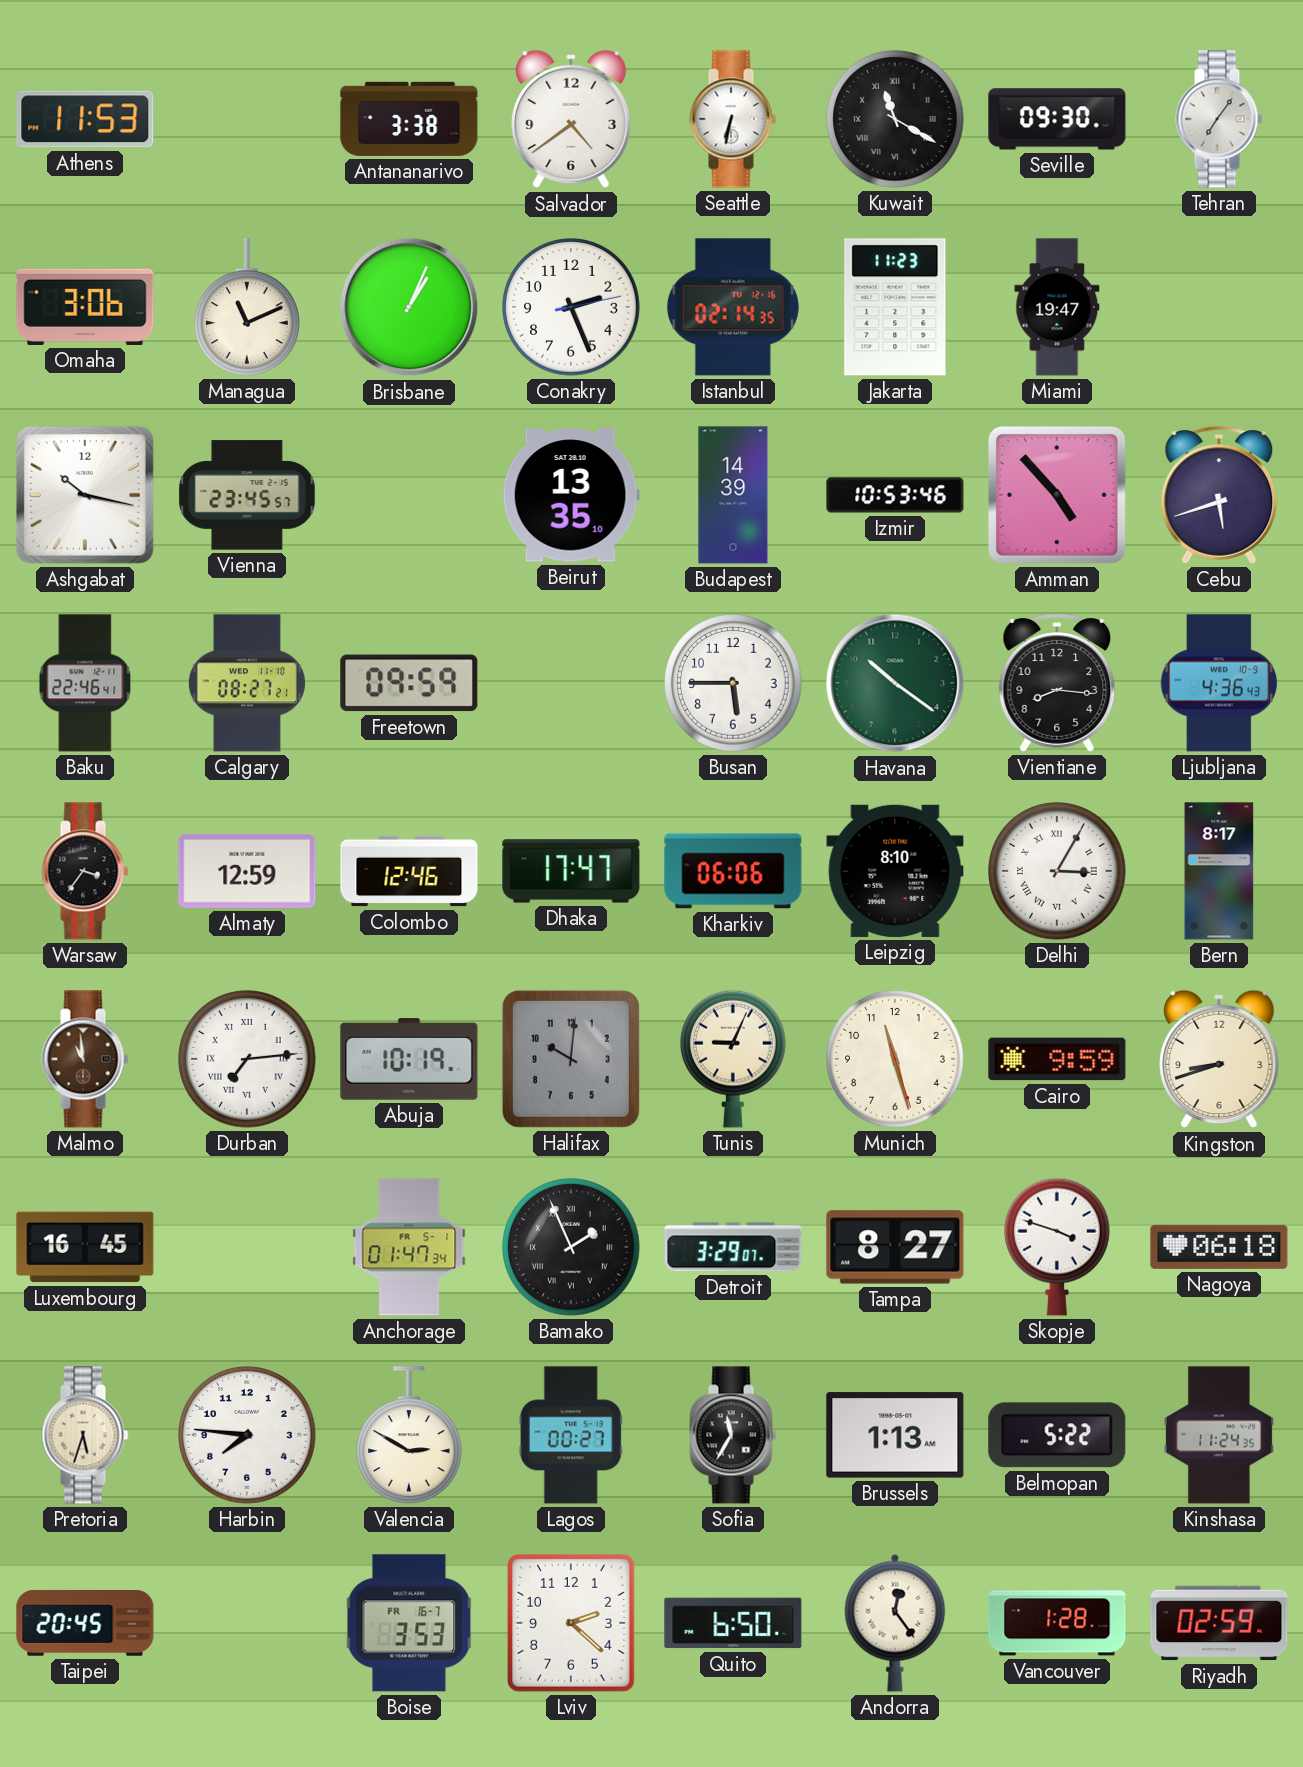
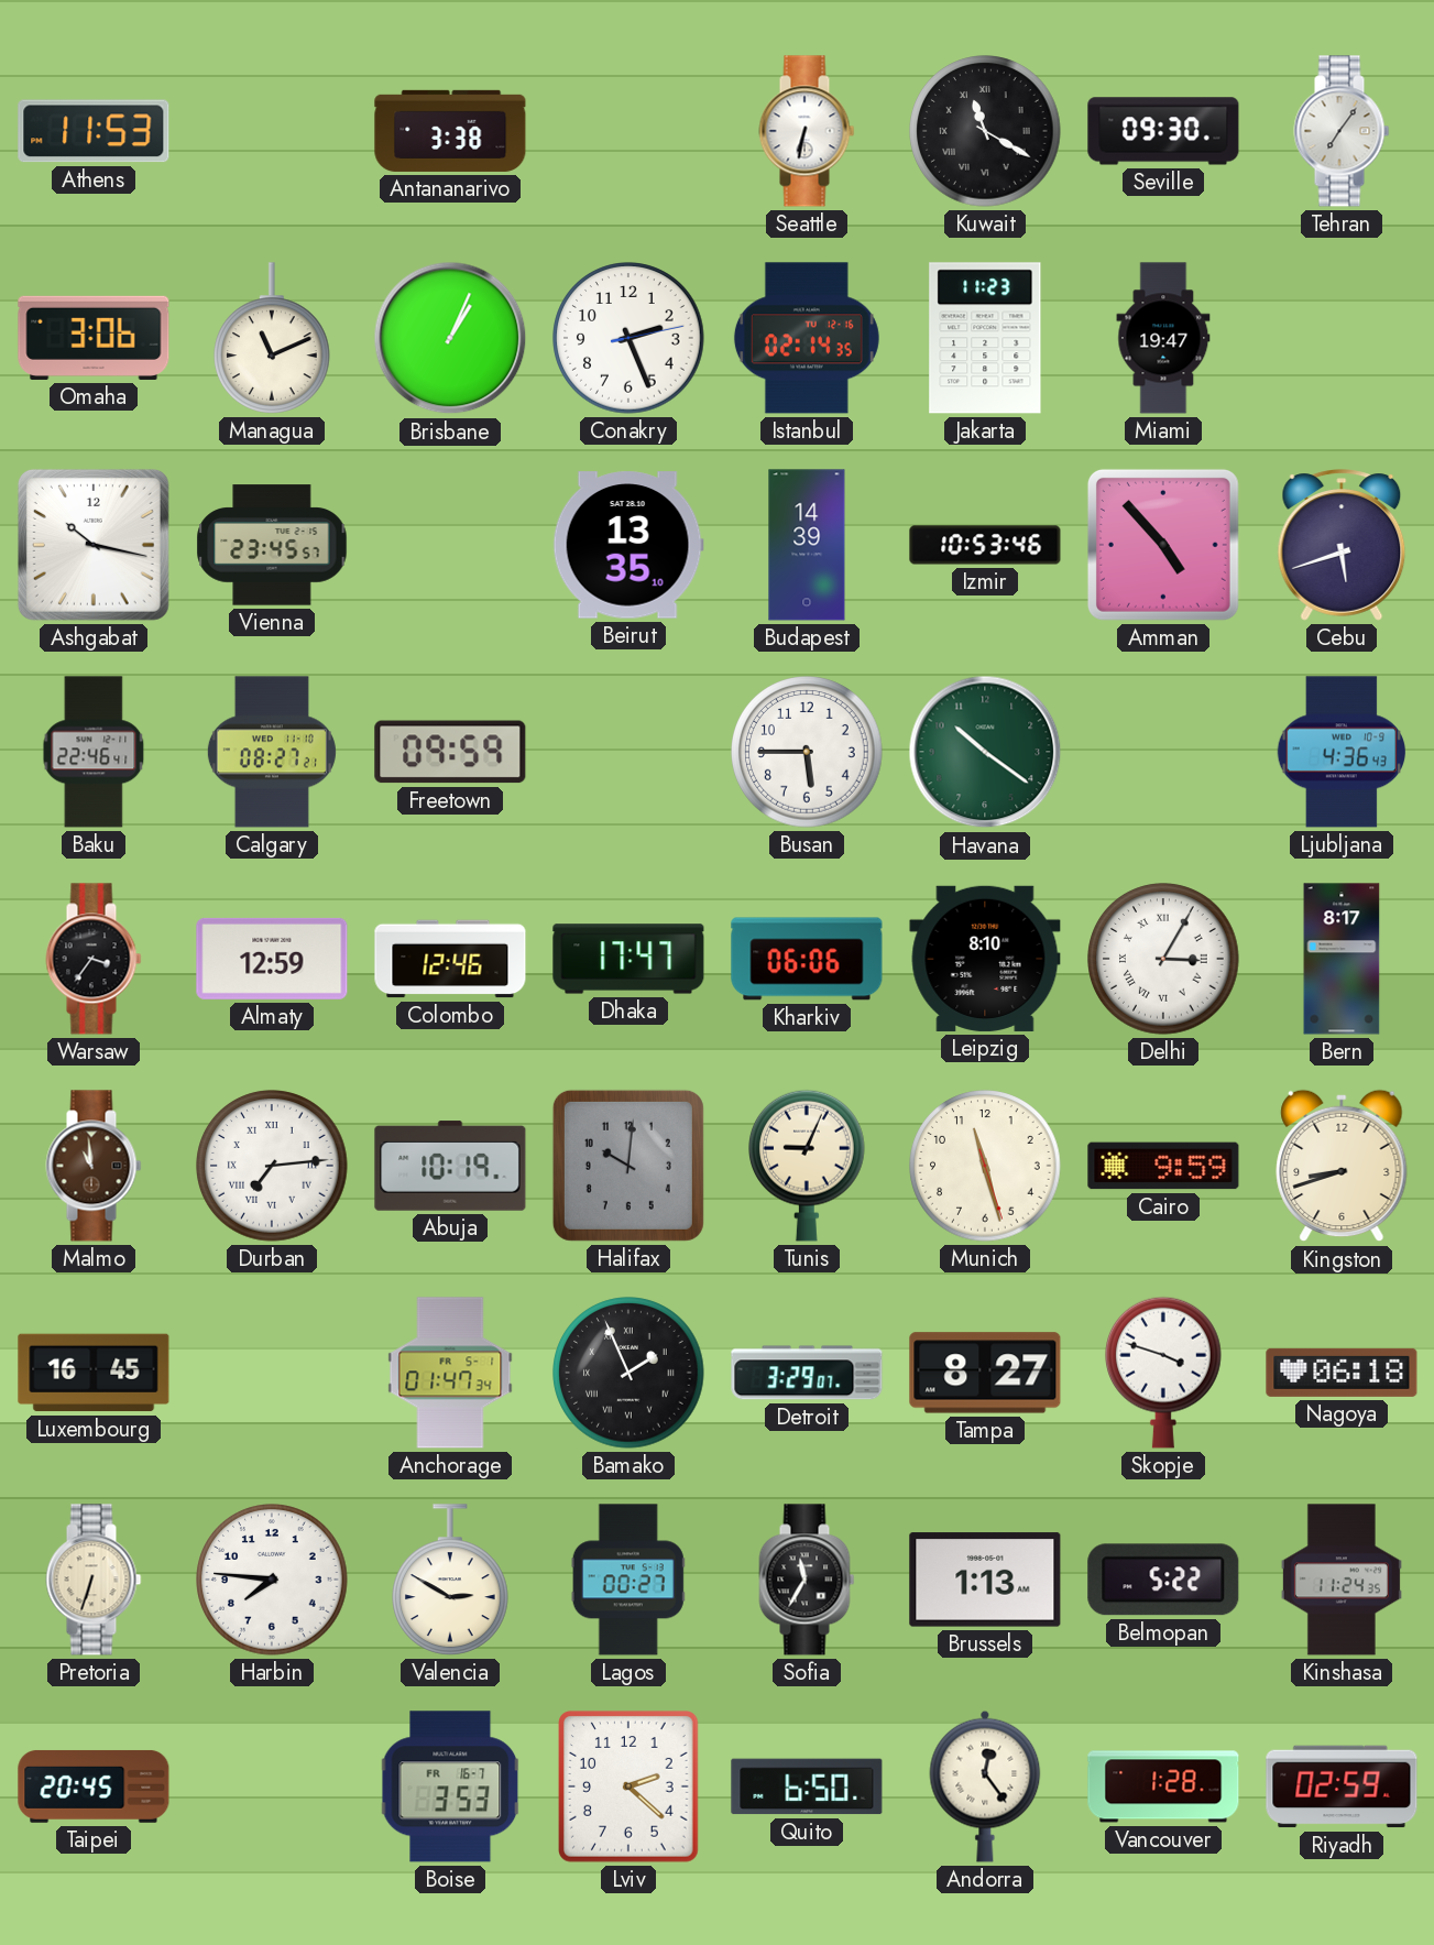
Salvador: 4:39 -> none (571, 119)
Vientiane: 8:16 -> none (1057, 683)
Pretoria: 5:33 -> 6:33 (94, 1580)
